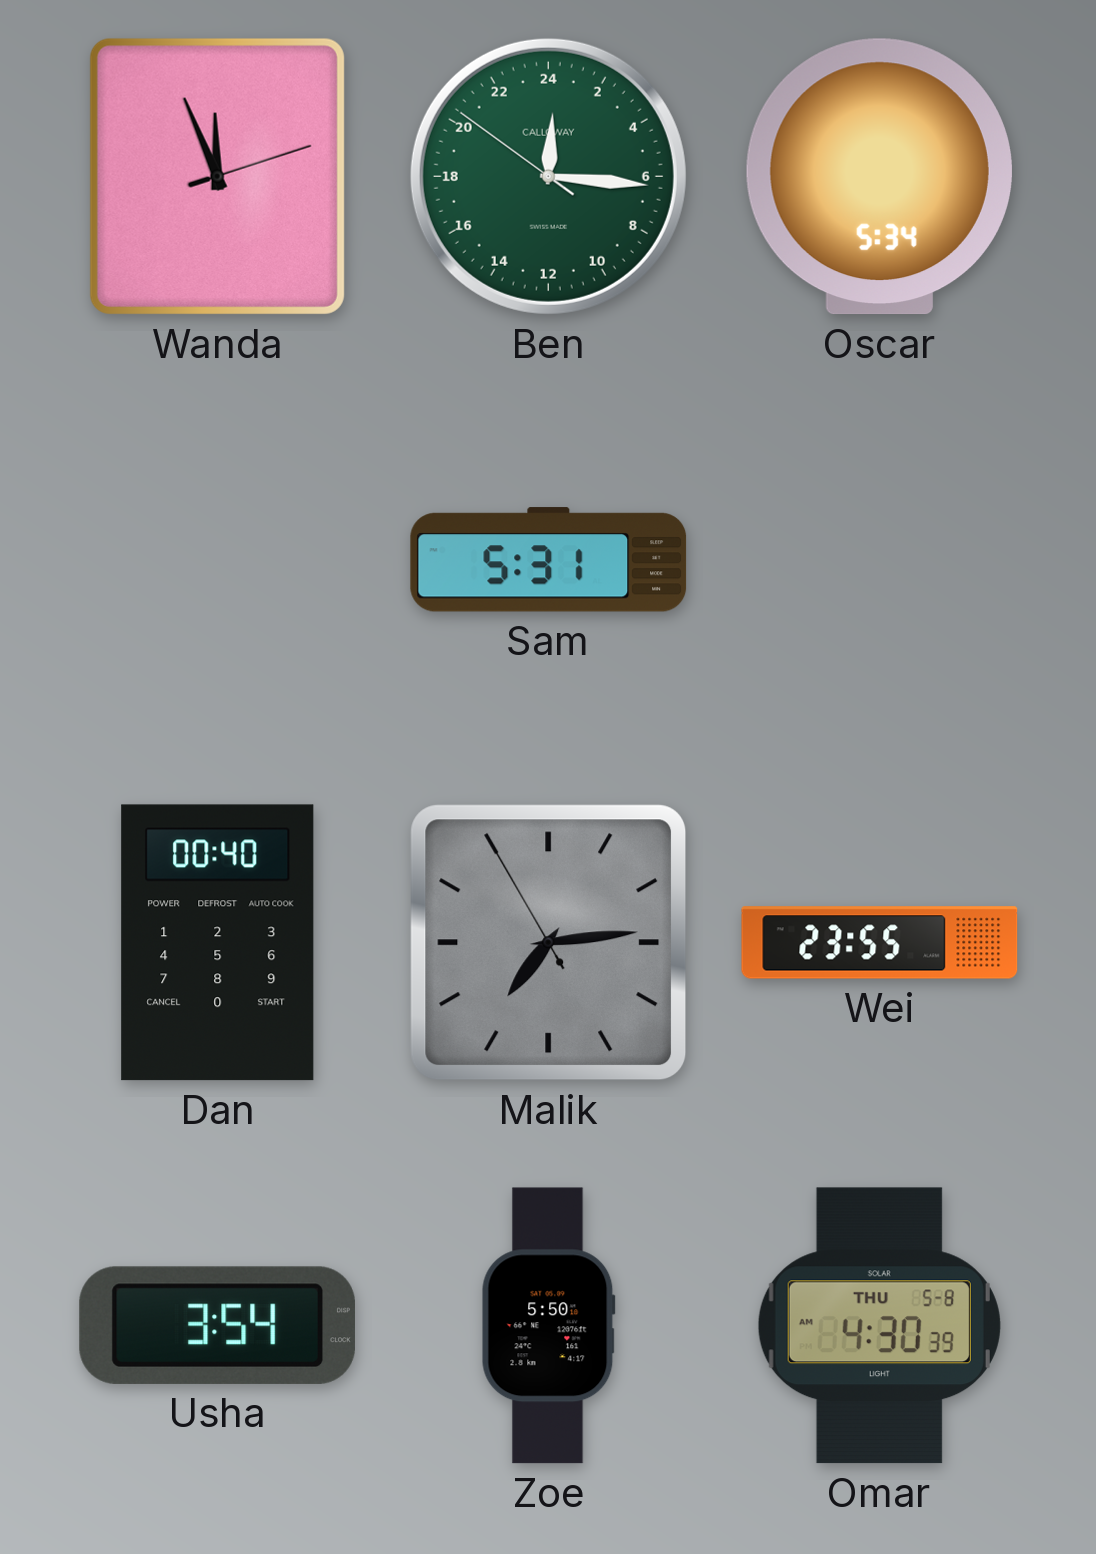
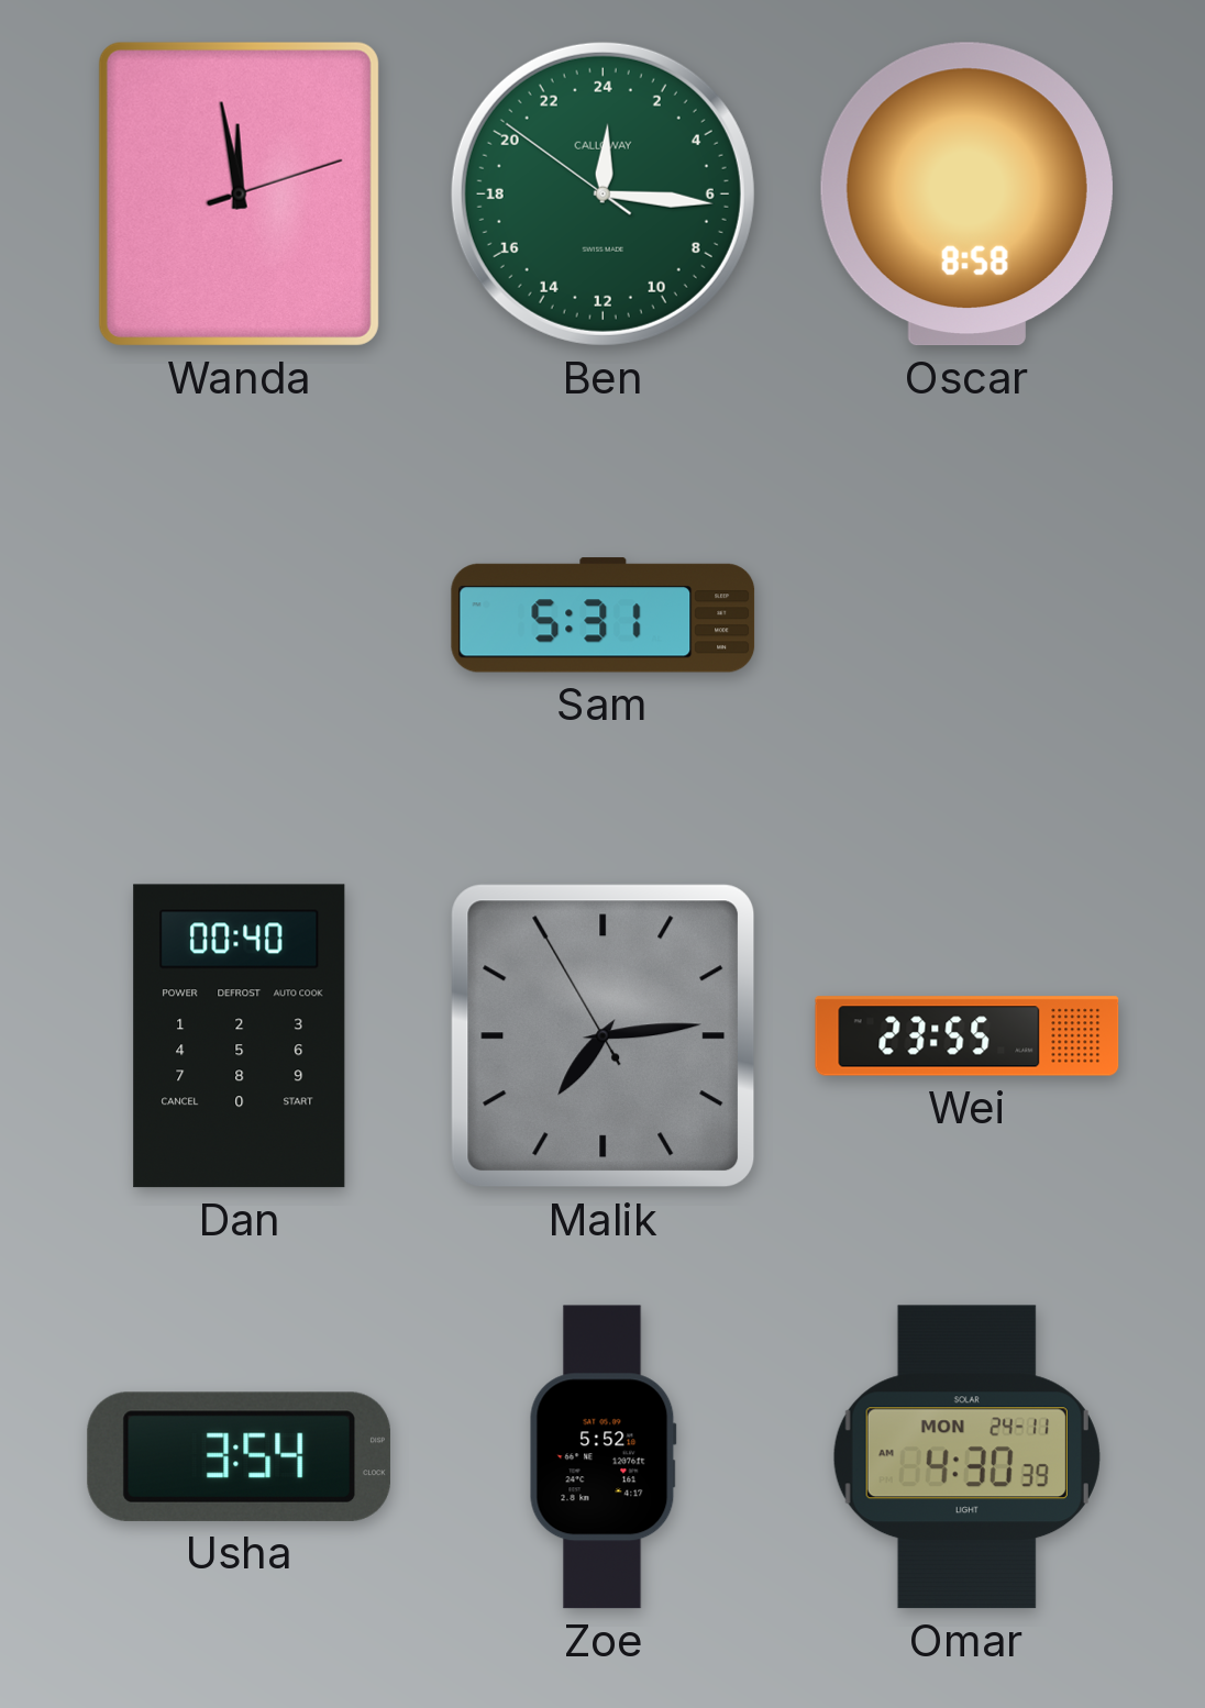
Wanda: 11:56 -> 11:58 (239, 193)
Oscar: 5:34 -> 8:58 (966, 195)
Zoe: 5:50 -> 5:52 (602, 1457)
Omar date: THU 5-8 -> MON 24-11 (966, 1457)
